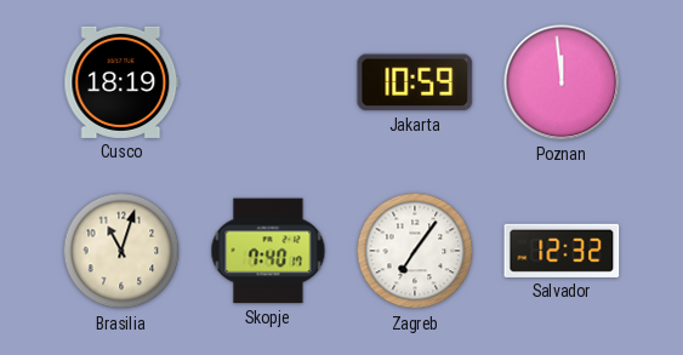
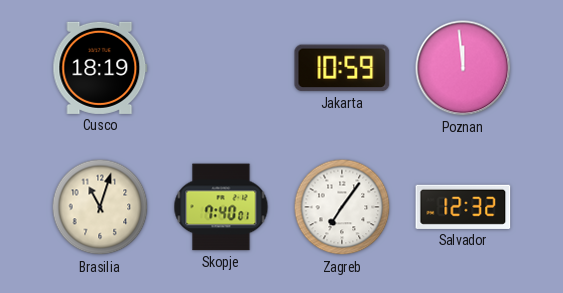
Skopje: 7:40:17 -> 7:40:01 (221, 207)
